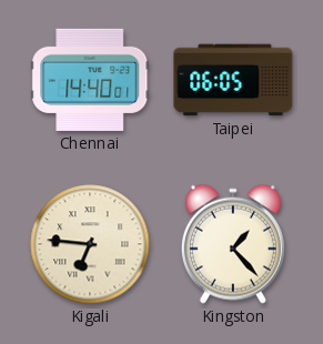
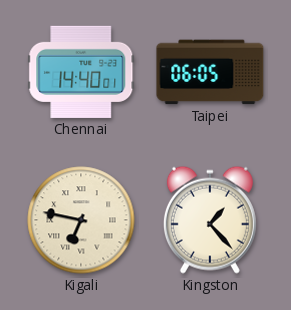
Kigali: 6:46 -> 6:47 (81, 220)
